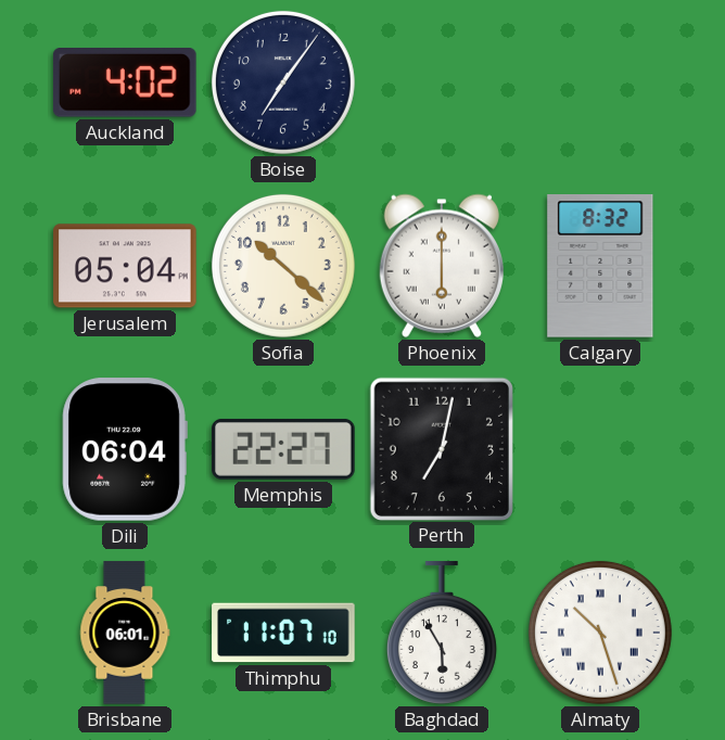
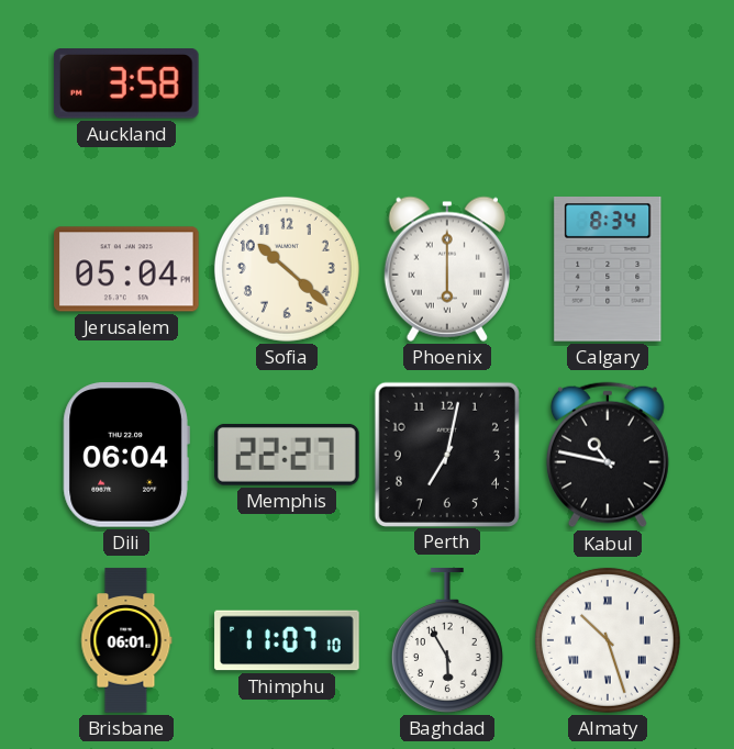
Auckland: 4:02 -> 3:58 (126, 85)
Boise: 7:06 -> none (283, 82)
Calgary: 8:32 -> 8:34 (608, 270)
Kabul: none -> 10:47 (608, 455)
